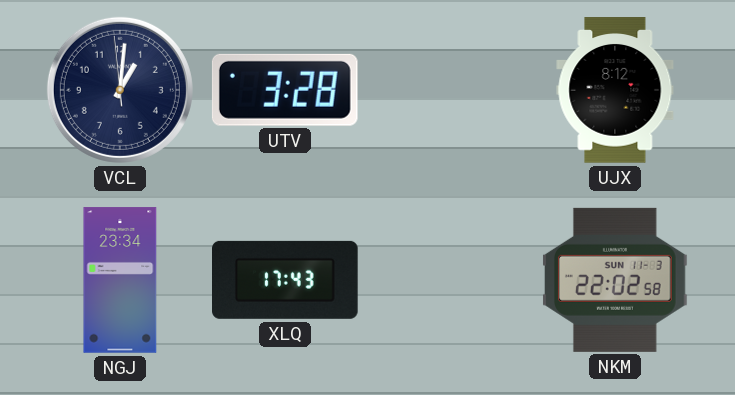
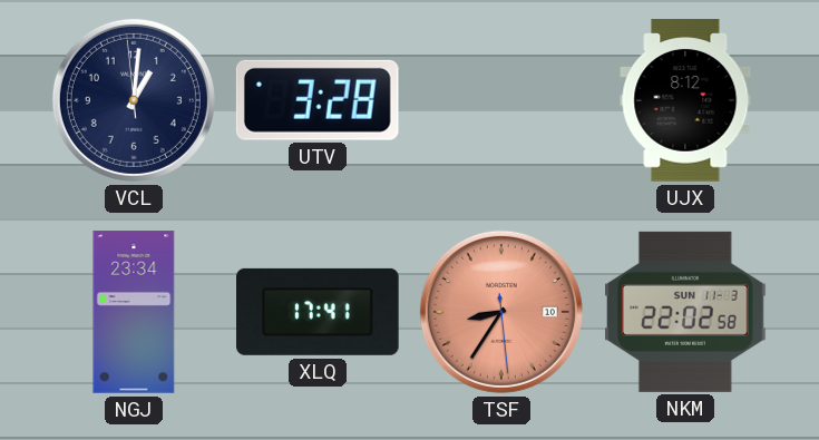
XLQ: 17:43 -> 17:41 (319, 312)
TSF: none -> 8:35 (501, 312)
